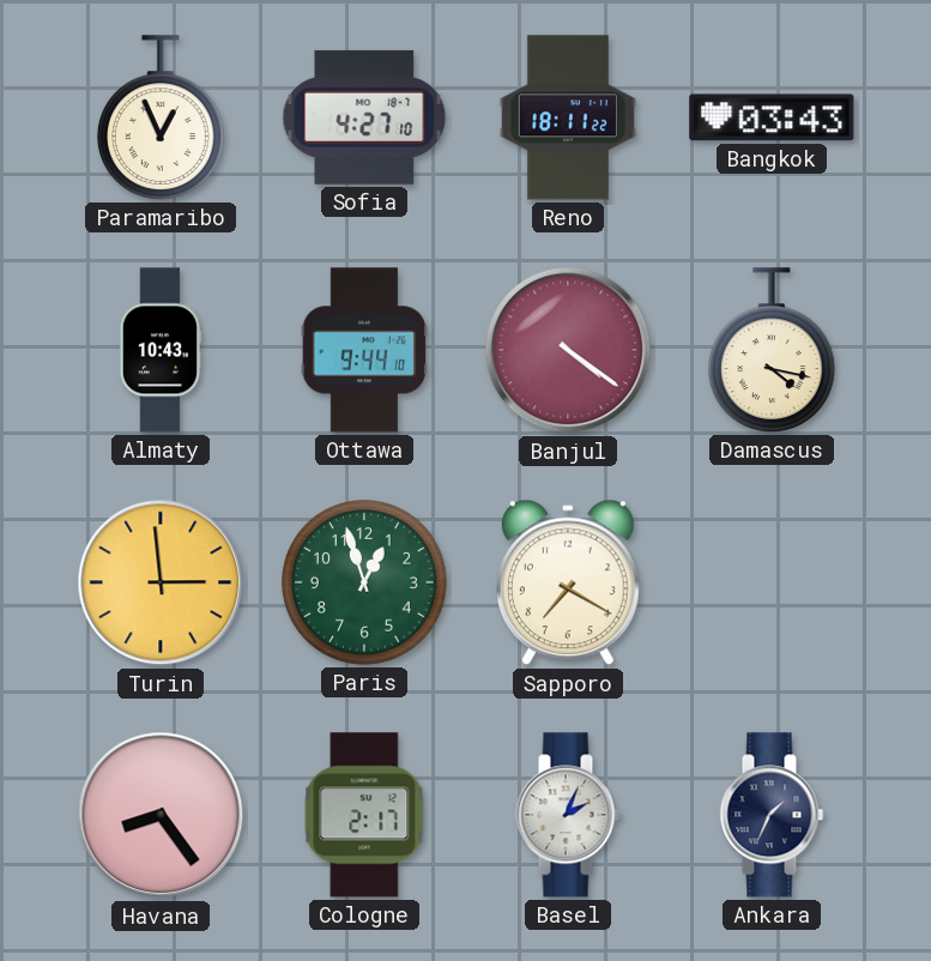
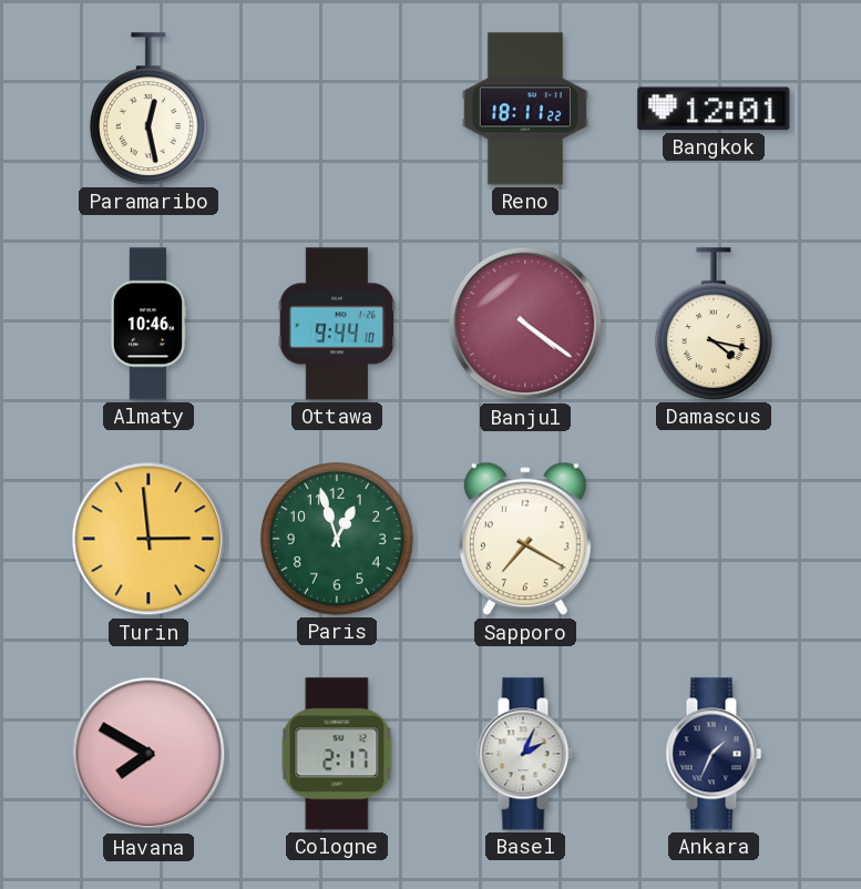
Paramaribo: 12:56 -> 12:28 (148, 109)
Sofia: 4:27 -> none (364, 117)
Bangkok: 03:43 -> 12:01 (714, 109)
Almaty: 10:43 -> 10:46 (148, 324)
Havana: 8:24 -> 7:50 (148, 754)
